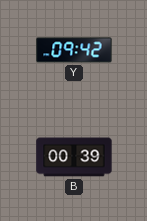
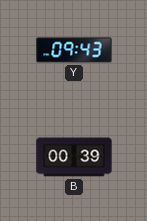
Y: 09:42 -> 09:43 (74, 50)
